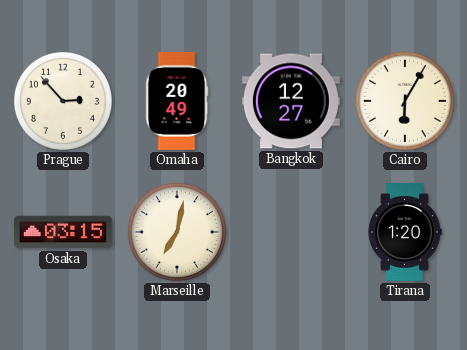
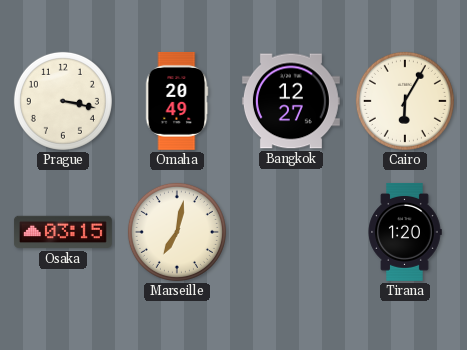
Prague: 2:53 -> 3:17 (63, 101)
